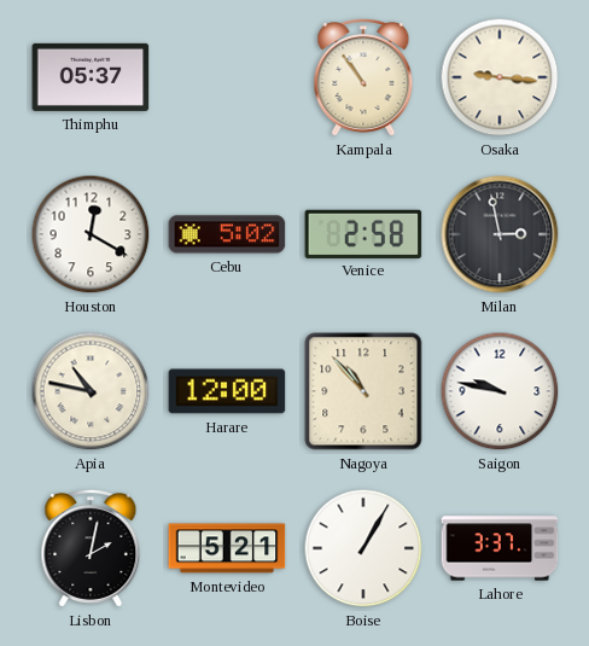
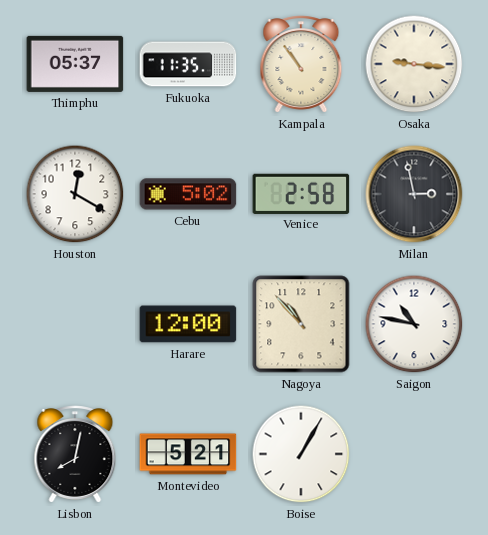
Fukuoka: none -> 11:35 (188, 64)
Apia: 10:47 -> none (91, 391)
Saigon: 9:47 -> 10:47 (414, 324)
Lisbon: 2:02 -> 8:02 (75, 454)
Lahore: 3:37 -> none (500, 548)
